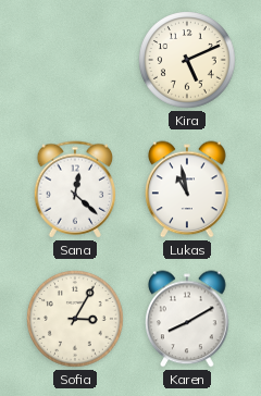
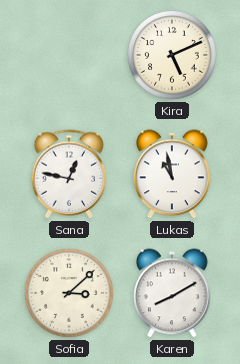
Sana: 12:22 -> 12:47 (69, 174)
Sofia: 3:05 -> 3:08 (70, 294)
